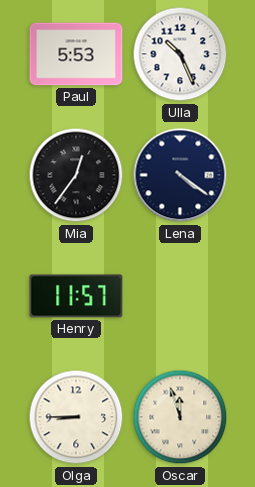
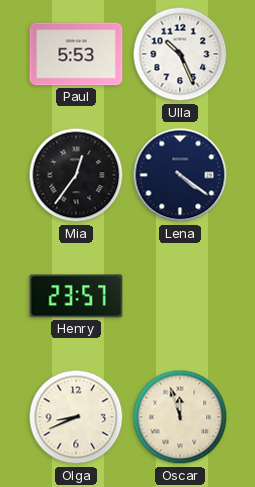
Henry: 11:57 -> 23:57 (76, 296)
Olga: 8:45 -> 8:41 (76, 417)
